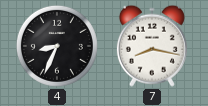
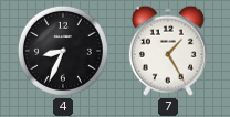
7: 8:17 -> 1:25 (168, 51)
